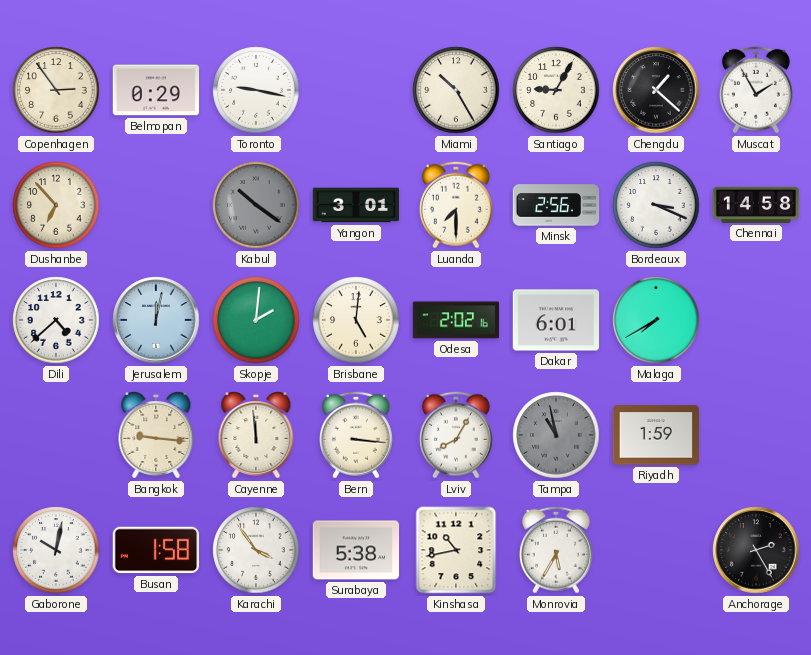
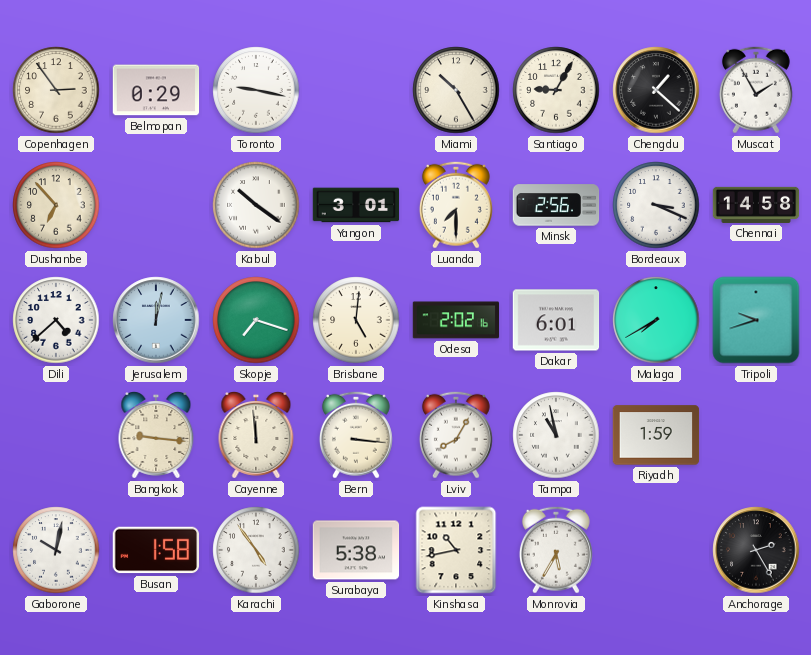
Kabul dial: grey -> white (256, 205)
Skopje: 2:01 -> 7:18 (256, 320)
Tripoli: none -> 9:42 (756, 320)
Tampa dial: grey -> white (556, 435)
Karachi: 3:54 -> 4:54 (256, 550)
